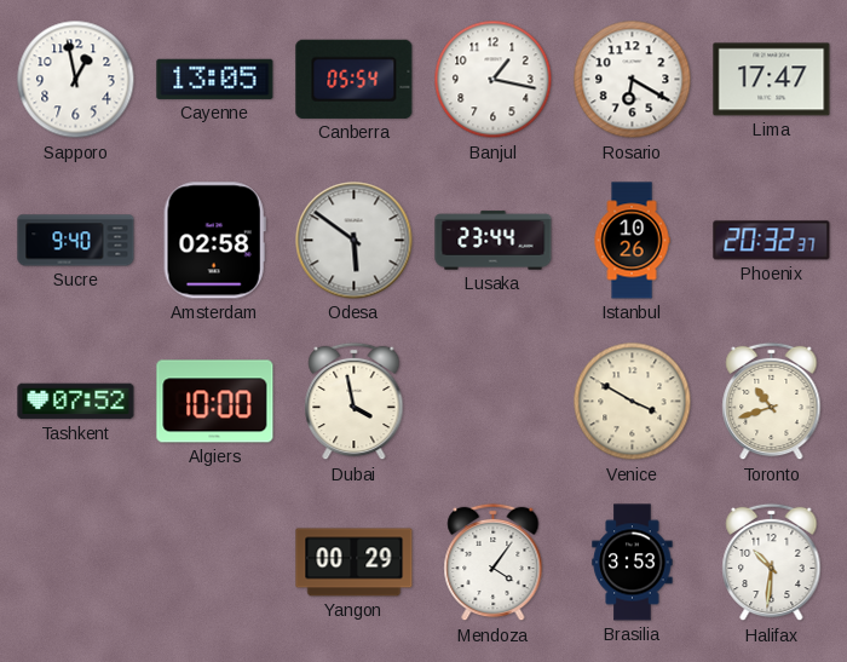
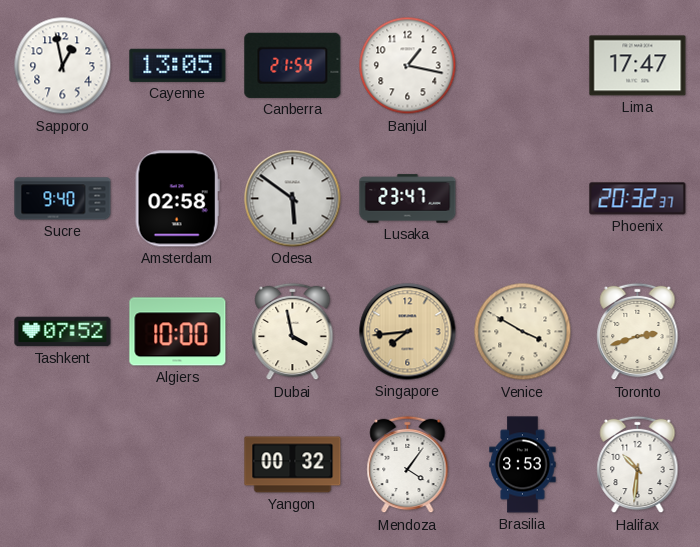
Canberra: 05:54 -> 21:54 (293, 65)
Rosario: 6:20 -> none (633, 80)
Lusaka: 23:44 -> 23:47 (408, 199)
Istanbul: 10:26 -> none (632, 241)
Singapore: none -> 7:44 (408, 332)
Toronto: 10:42 -> 2:42 (638, 332)
Yangon: 00:29 -> 00:32 (293, 465)
